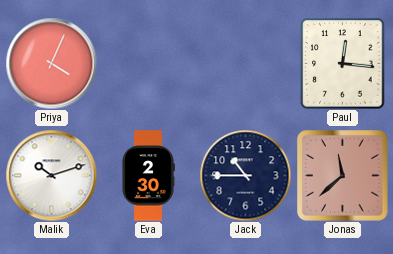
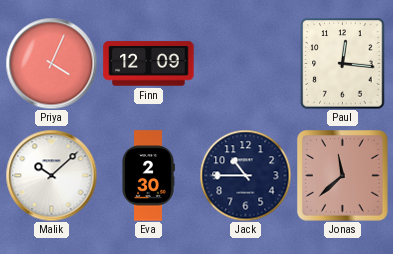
Finn: none -> 12:09 (149, 64)
Malik: 10:12 -> 10:08 (51, 175)
